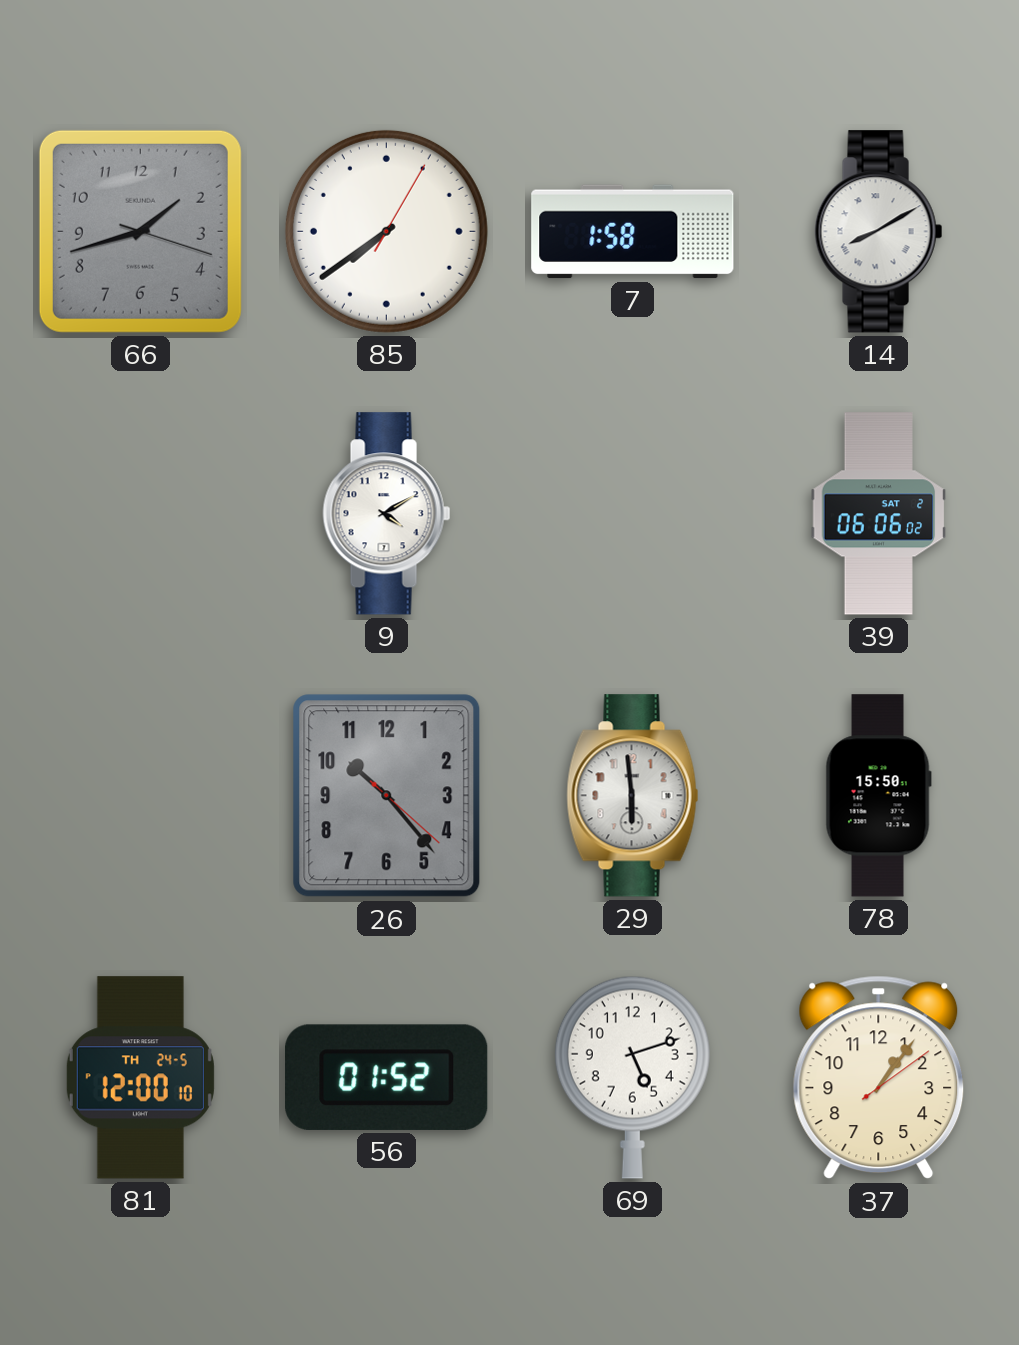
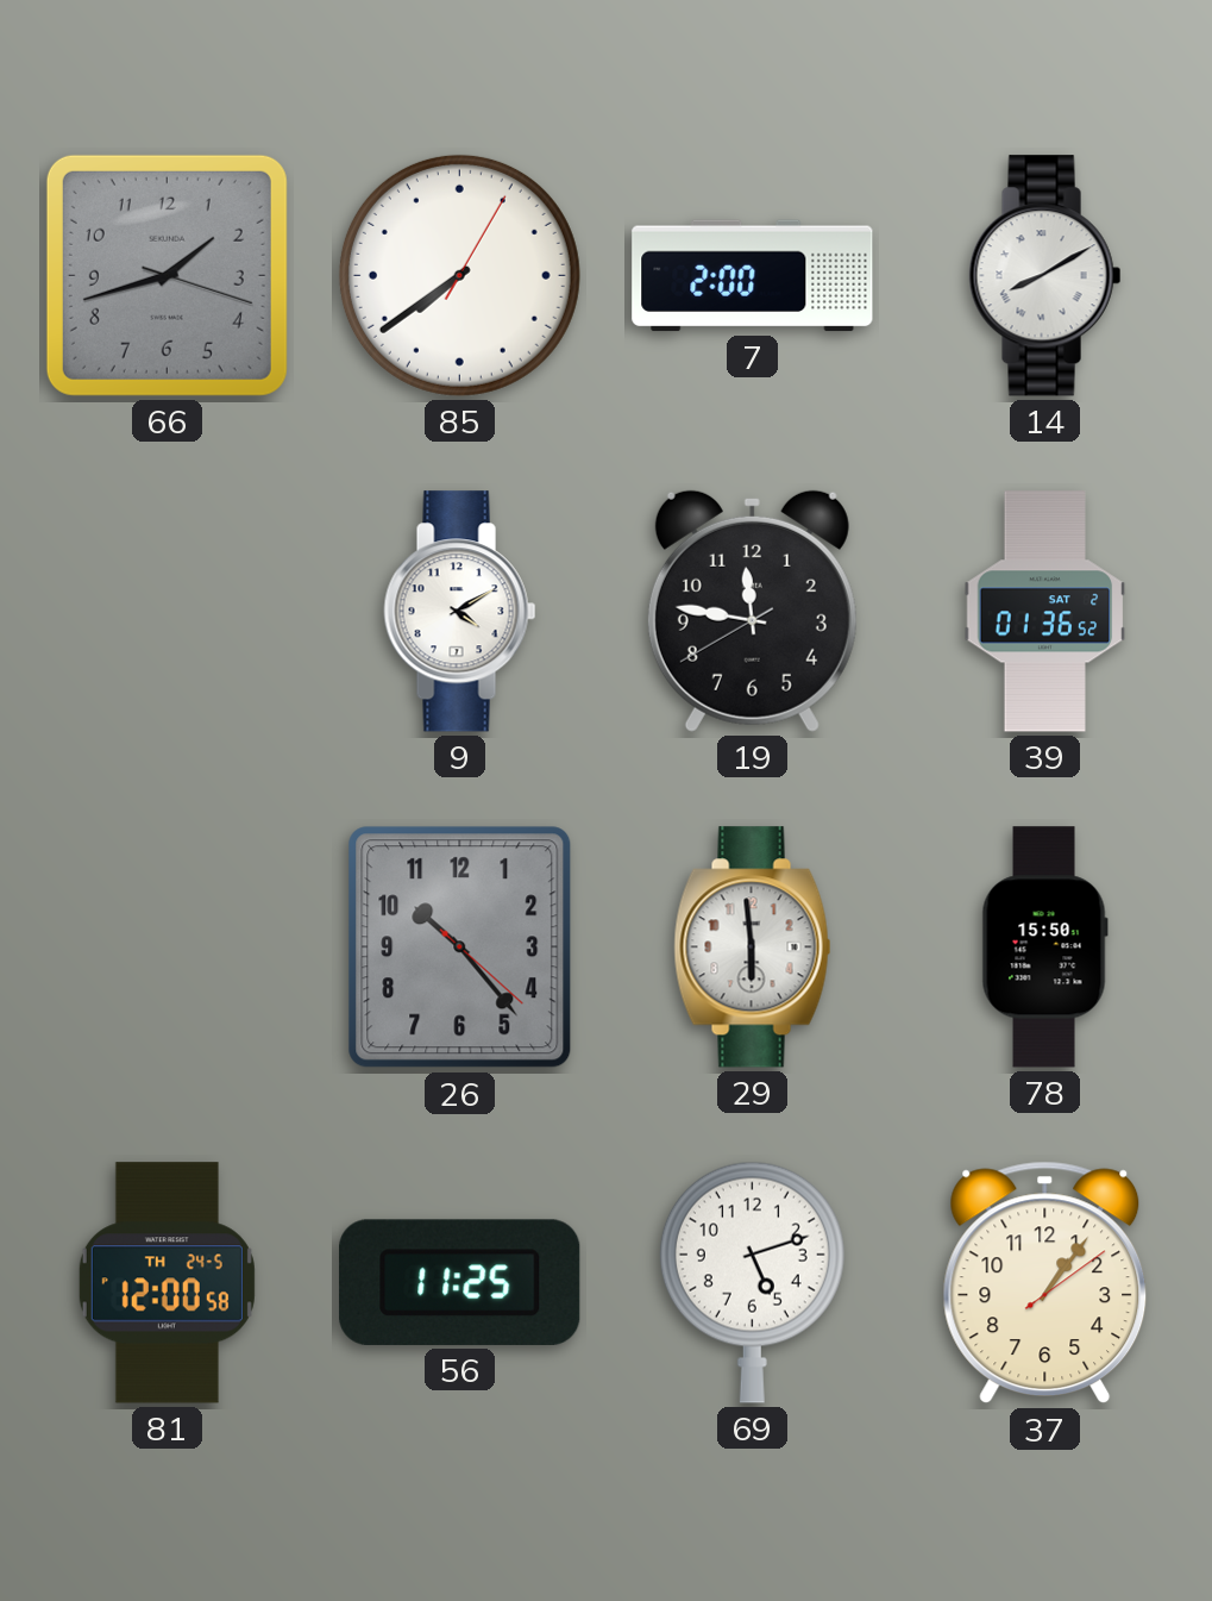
7: 1:58 -> 2:00 (753, 276)
19: none -> 11:46 (752, 611)
39: 06:06 -> 01:36 (1045, 612)
81: 12:00:10 -> 12:00:58 (167, 1283)
56: 01:52 -> 11:25 (460, 1282)
